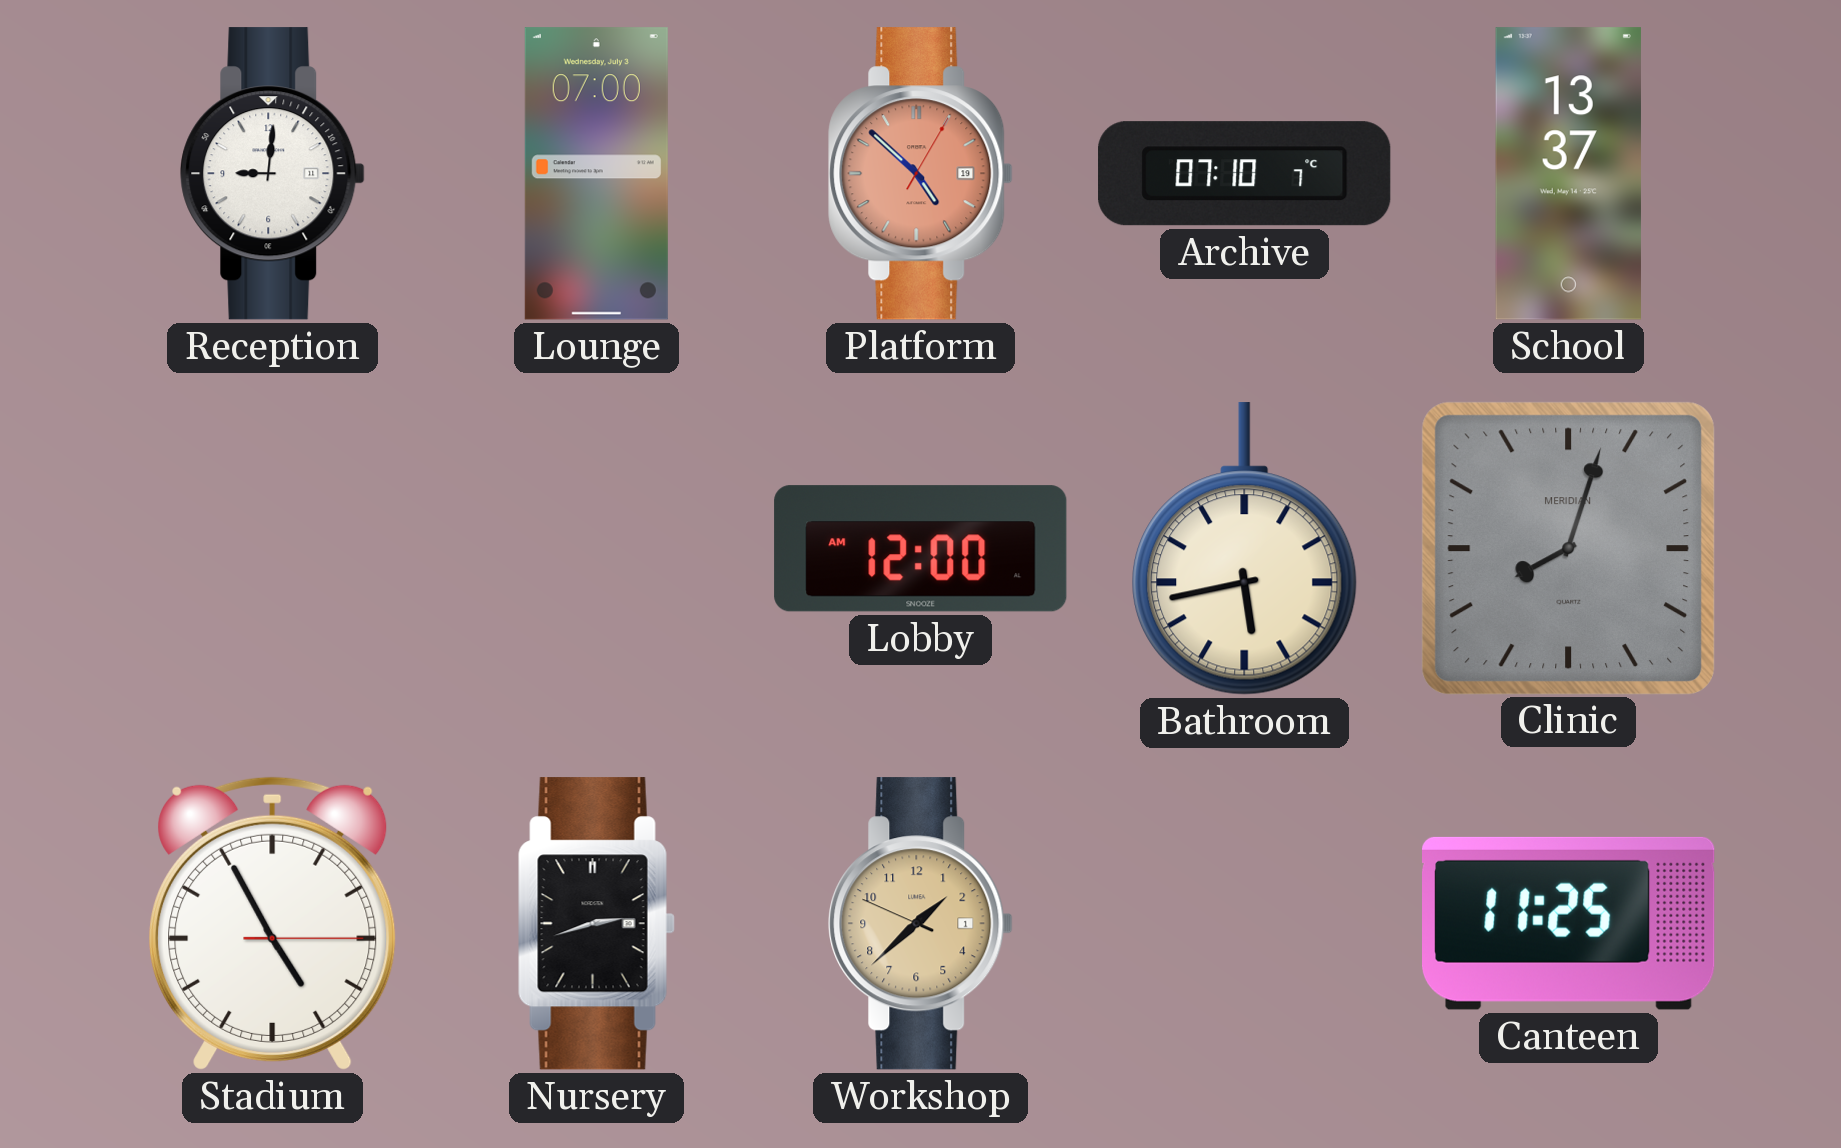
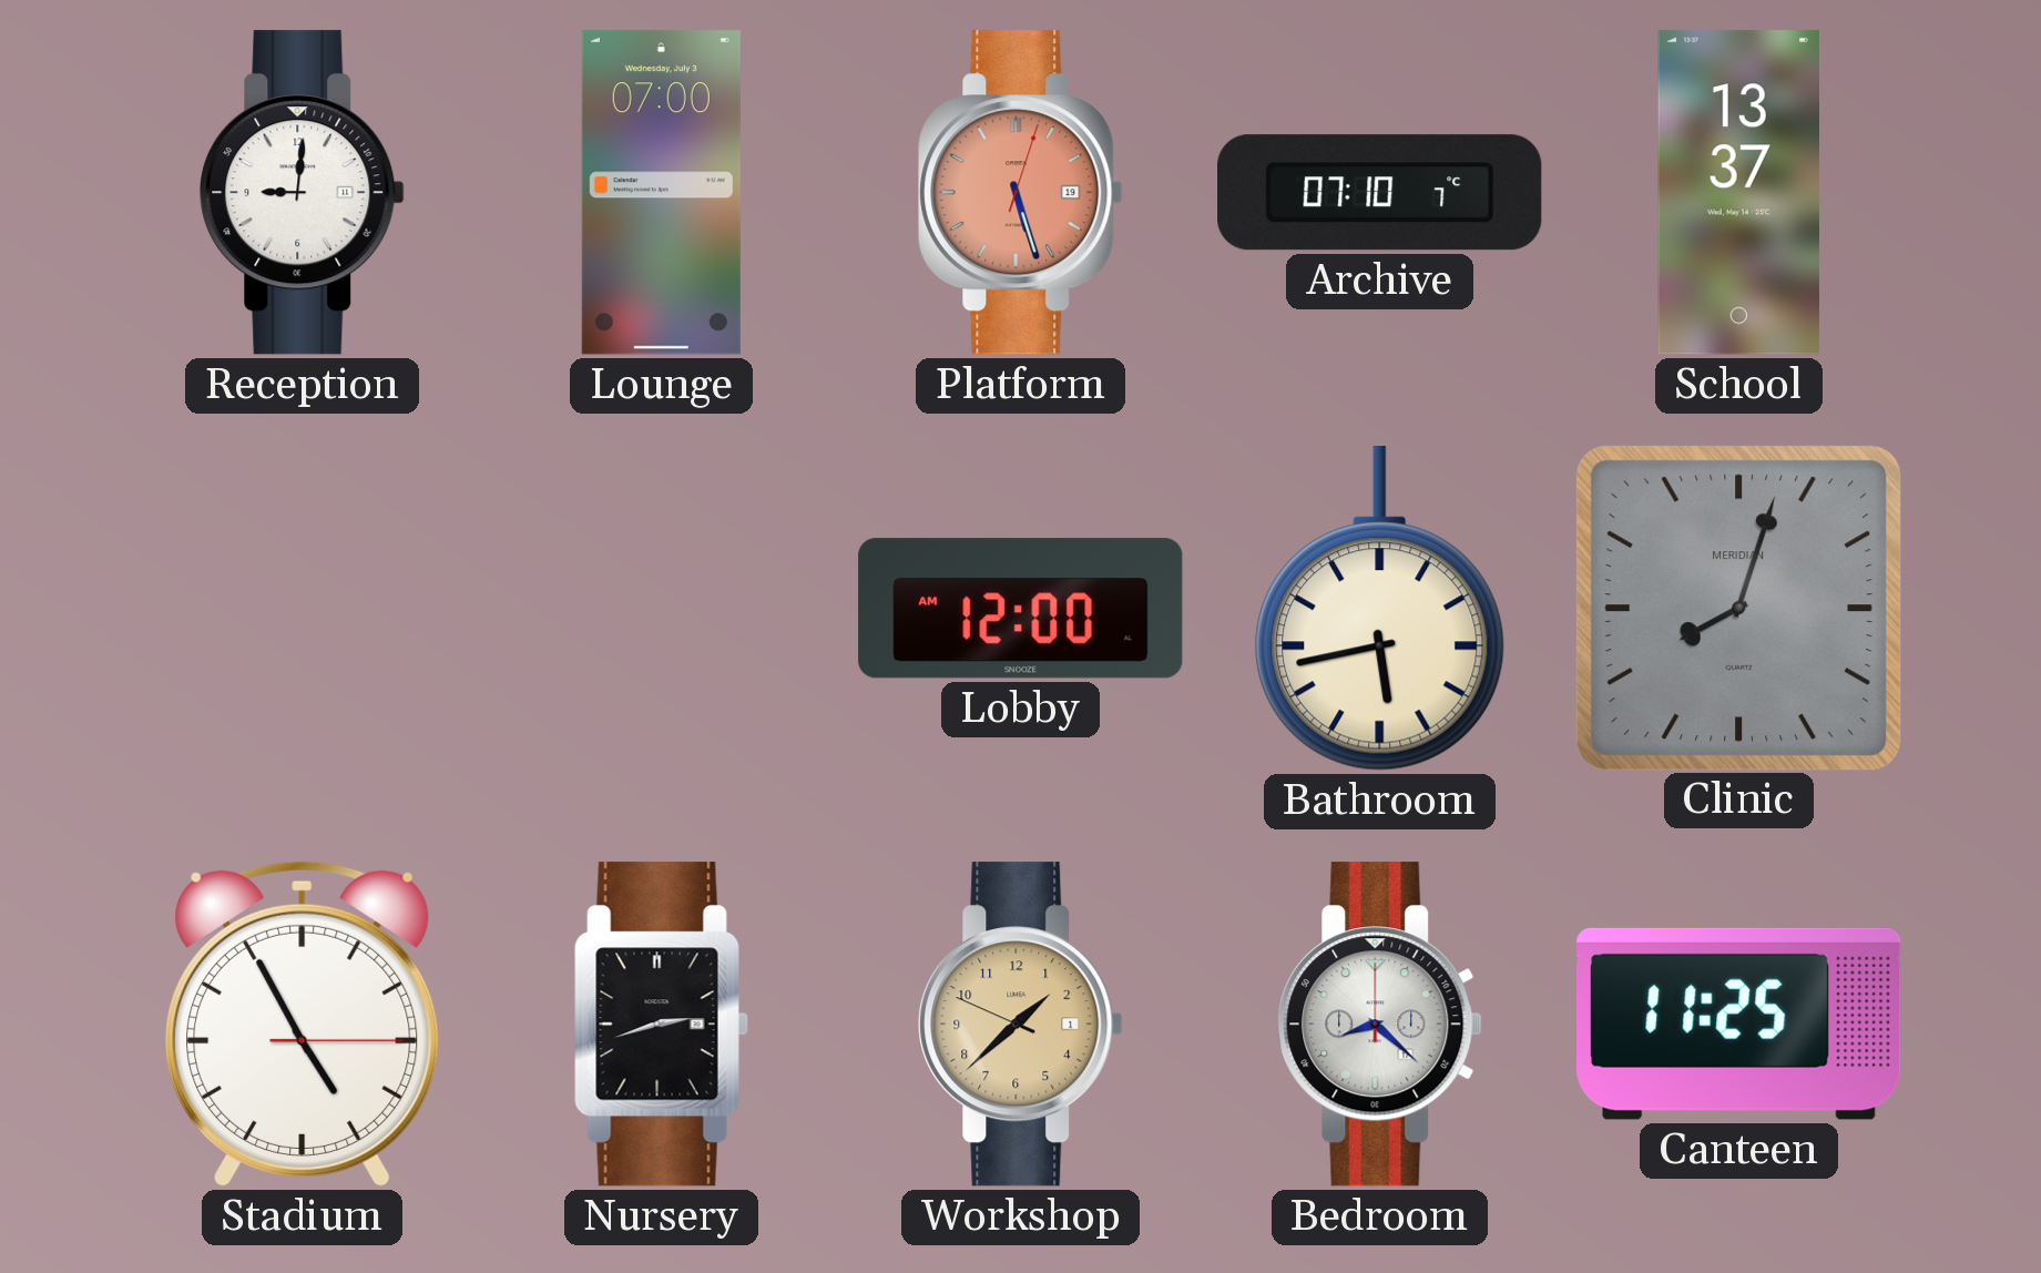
Platform: 4:52 -> 5:27 (1021, 193)
Bedroom: none -> 8:22 (1380, 1025)
